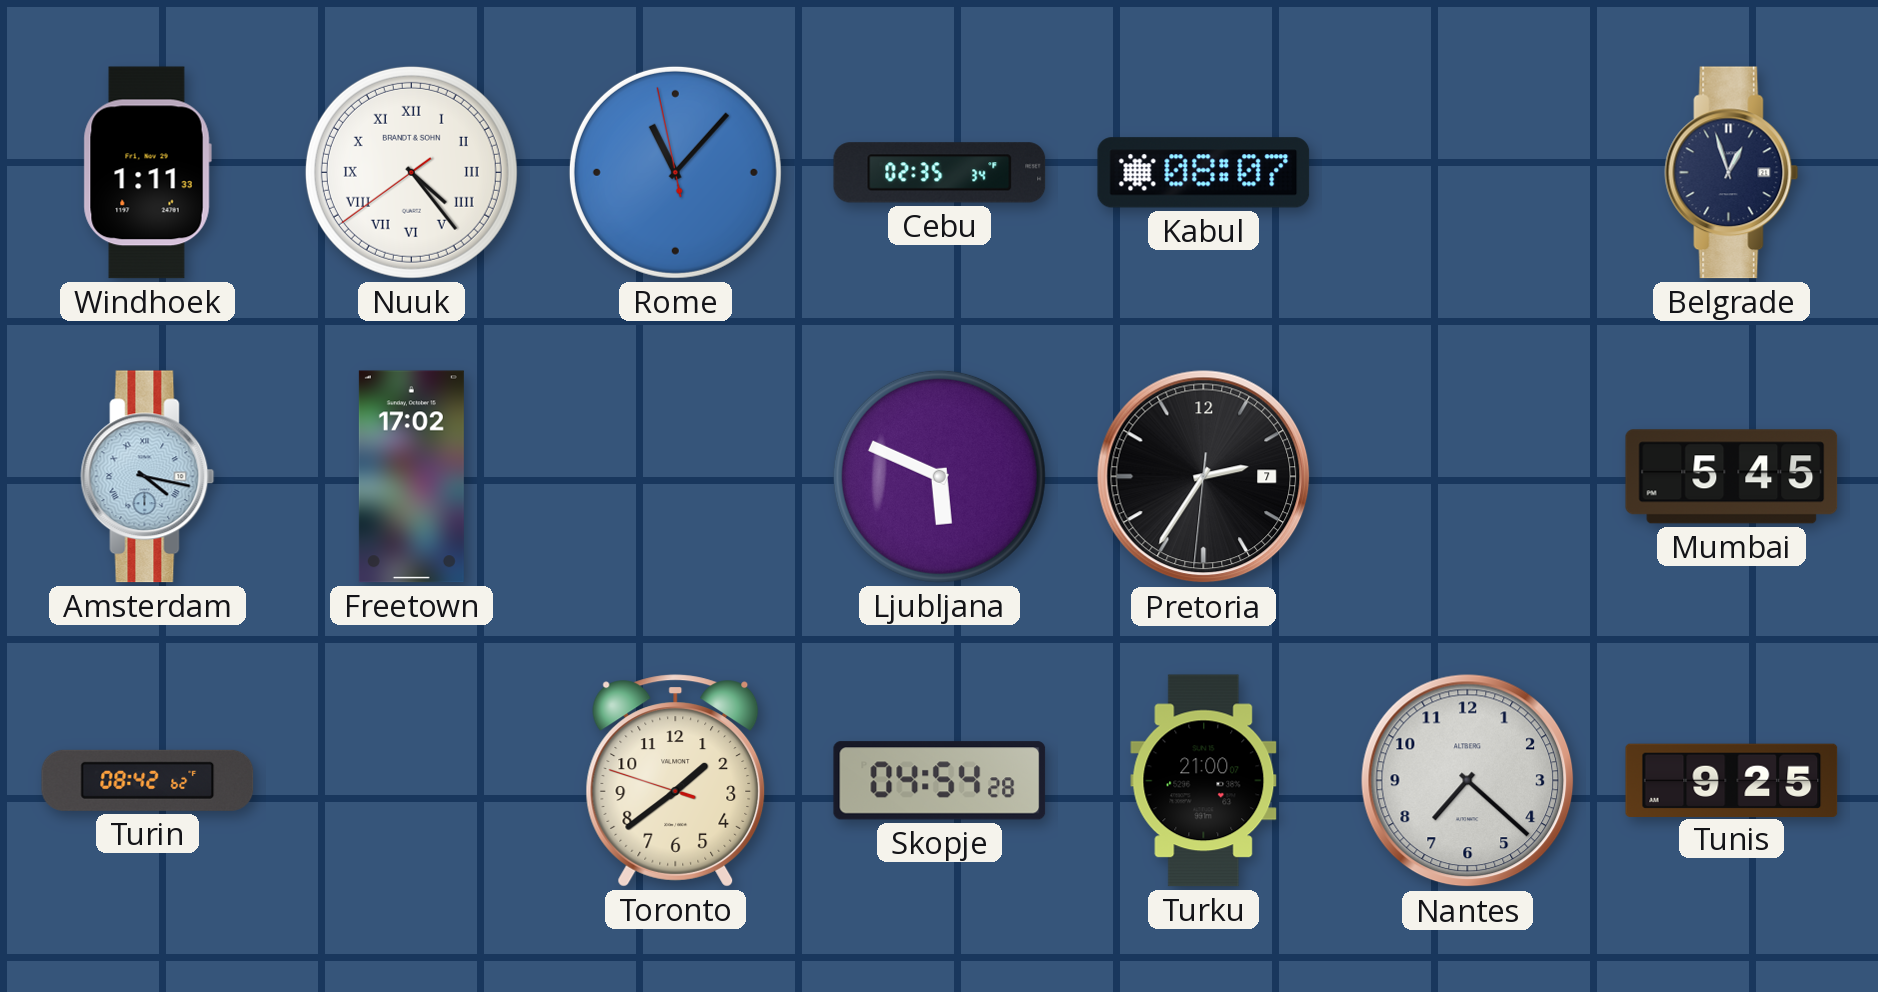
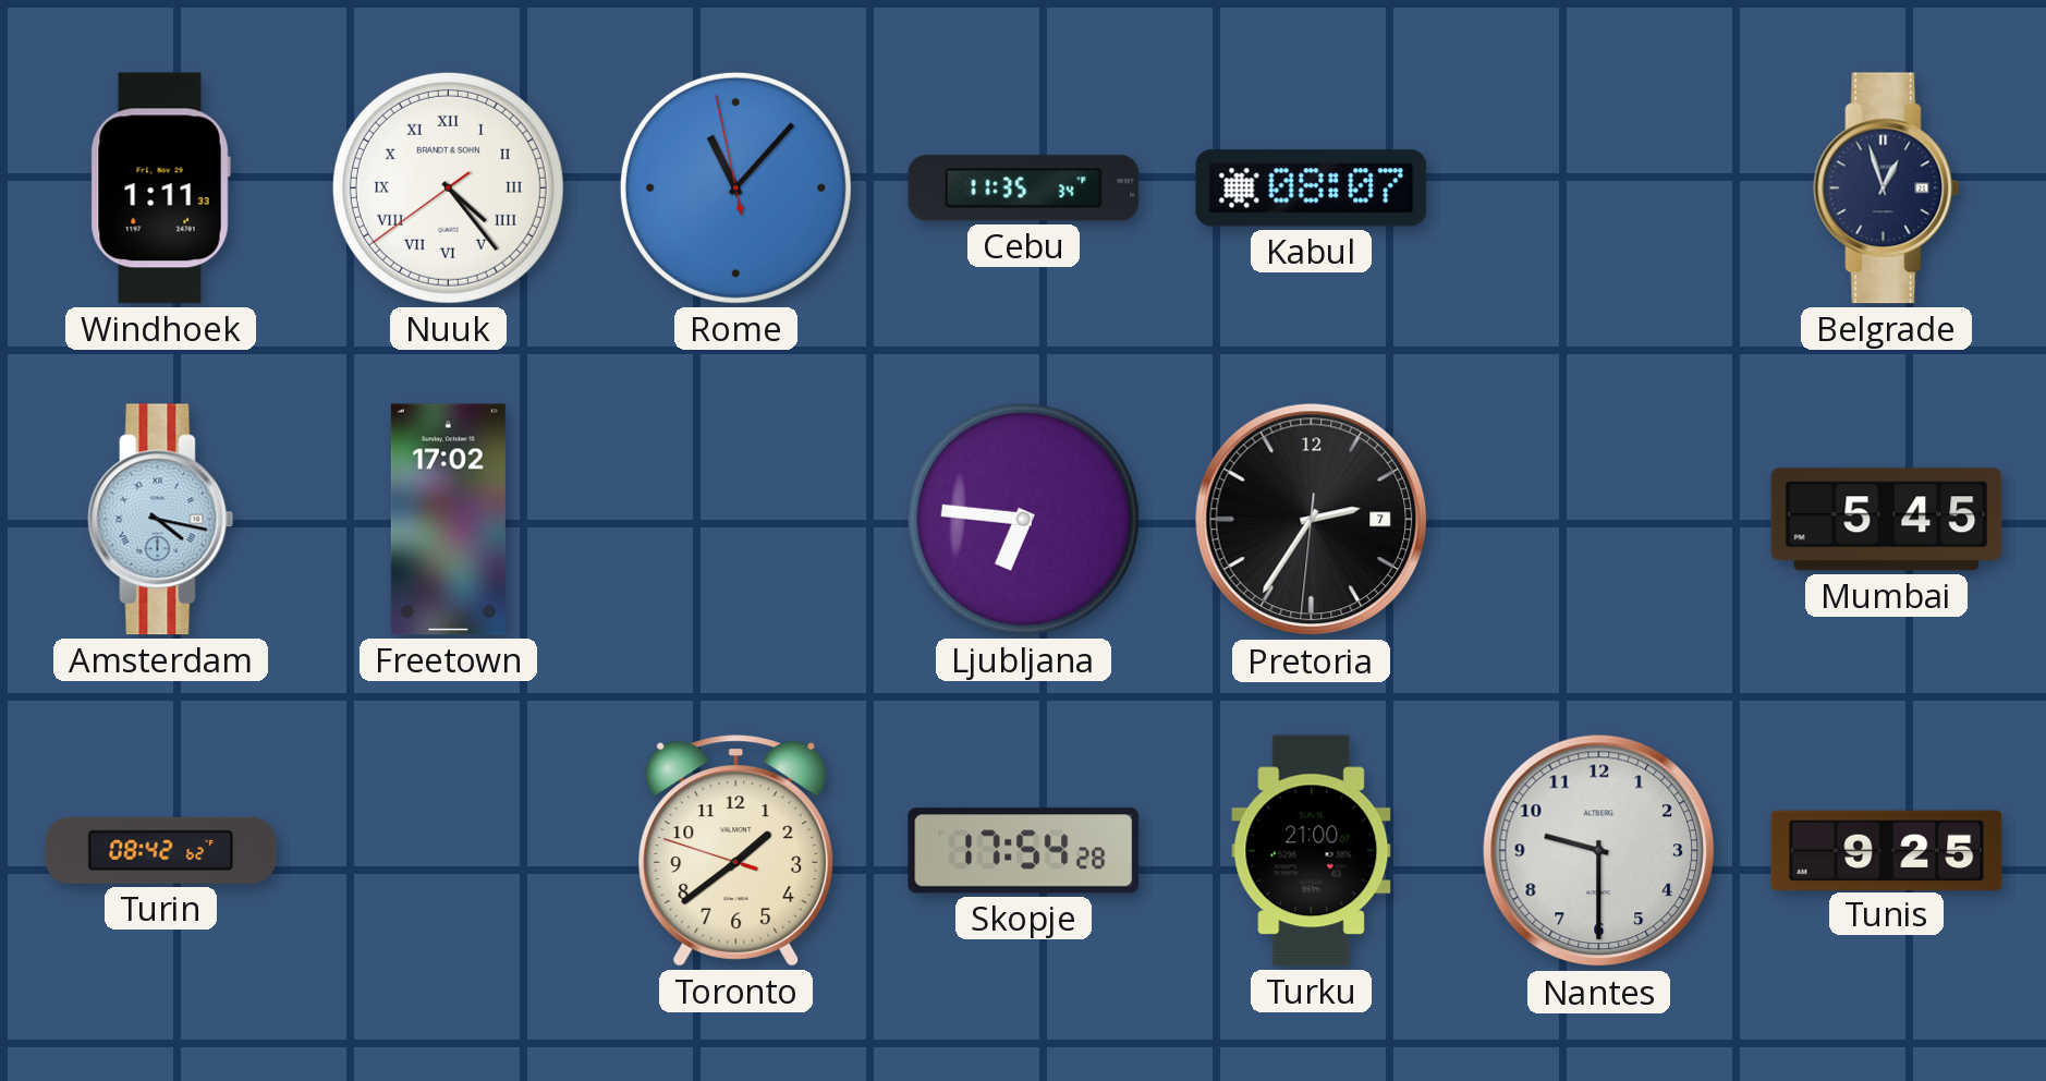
Cebu: 02:35 -> 11:35 (1024, 189)
Ljubljana: 5:49 -> 6:46 (1023, 519)
Skopje: 04:54 -> 17:54 (1024, 851)
Nantes: 7:22 -> 9:30 (1599, 851)
